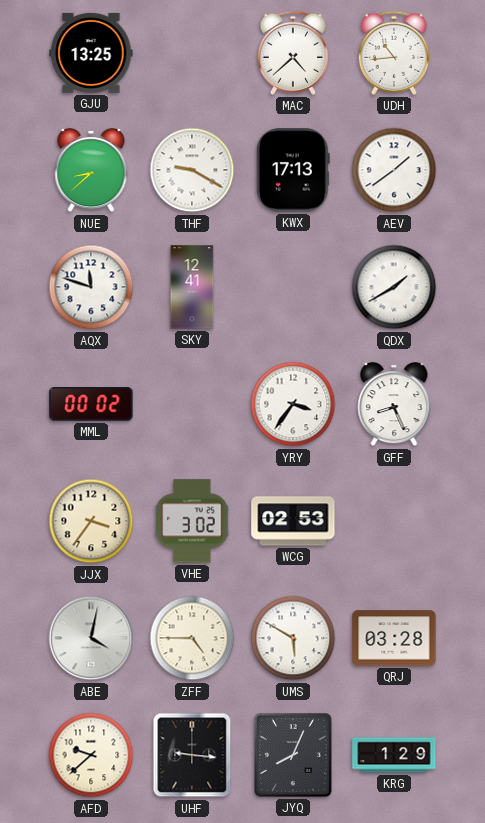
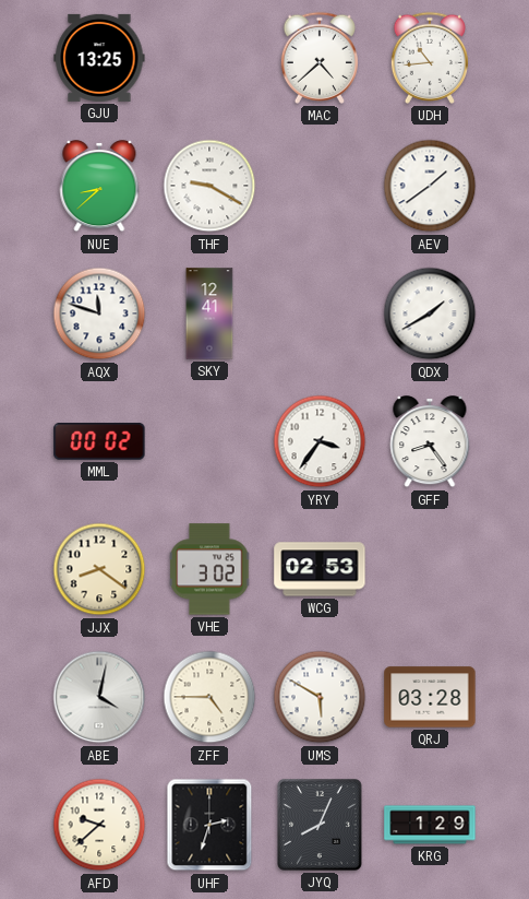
KWX: 17:13 -> none (293, 170)
GFF: 8:26 -> 8:24 (430, 442)
JJX: 3:36 -> 8:21 (99, 569)
UHF: 9:16 -> 2:33 (209, 825)
